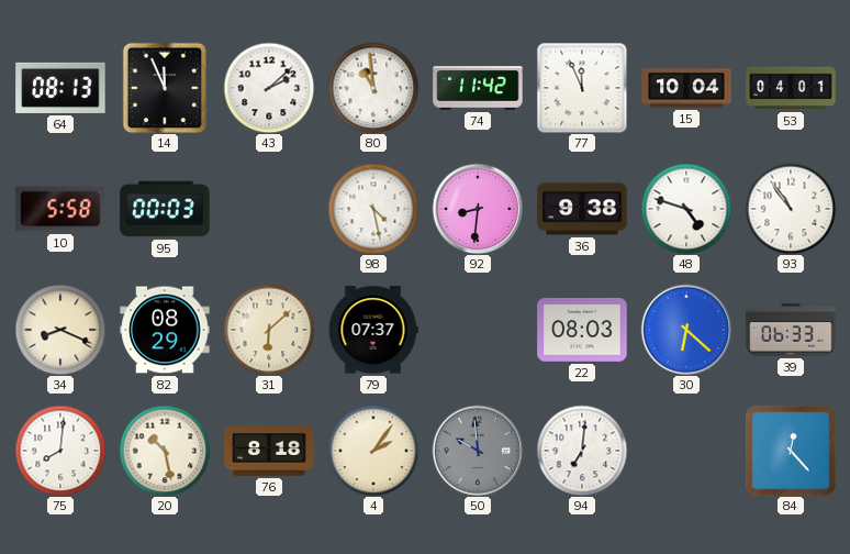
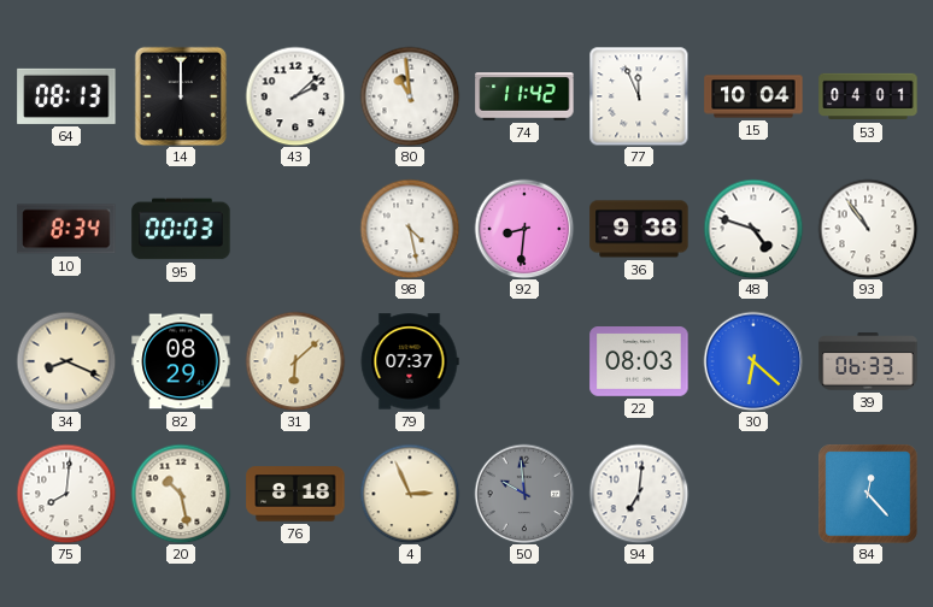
14: 11:56 -> 12:00 (181, 96)
10: 5:58 -> 8:34 (66, 229)
4: 2:06 -> 2:56 (410, 494)
